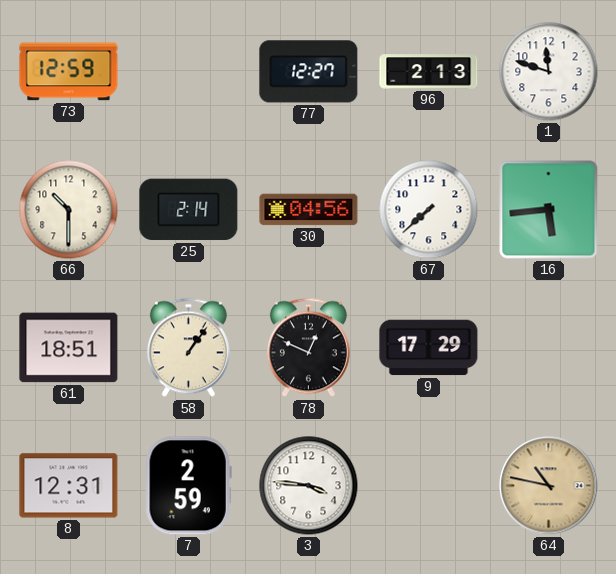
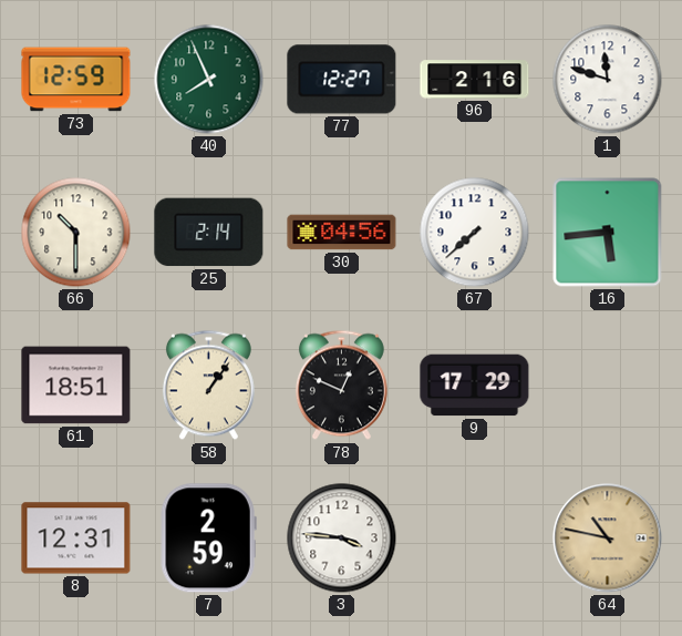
40: none -> 7:56 (209, 80)
96: 2:13 -> 2:16 (475, 80)
